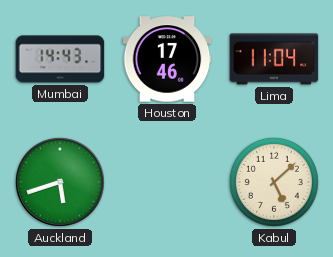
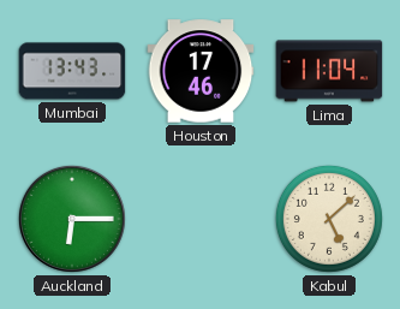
Mumbai: 14:43 -> 13:43 (72, 71)
Auckland: 5:42 -> 6:15 (72, 219)
